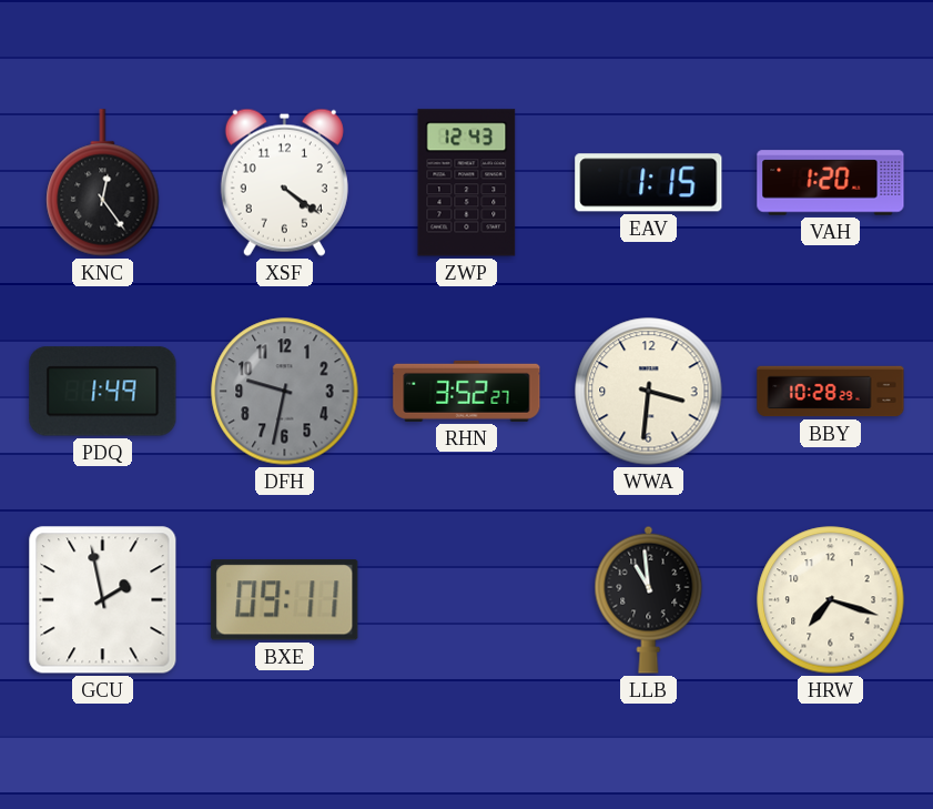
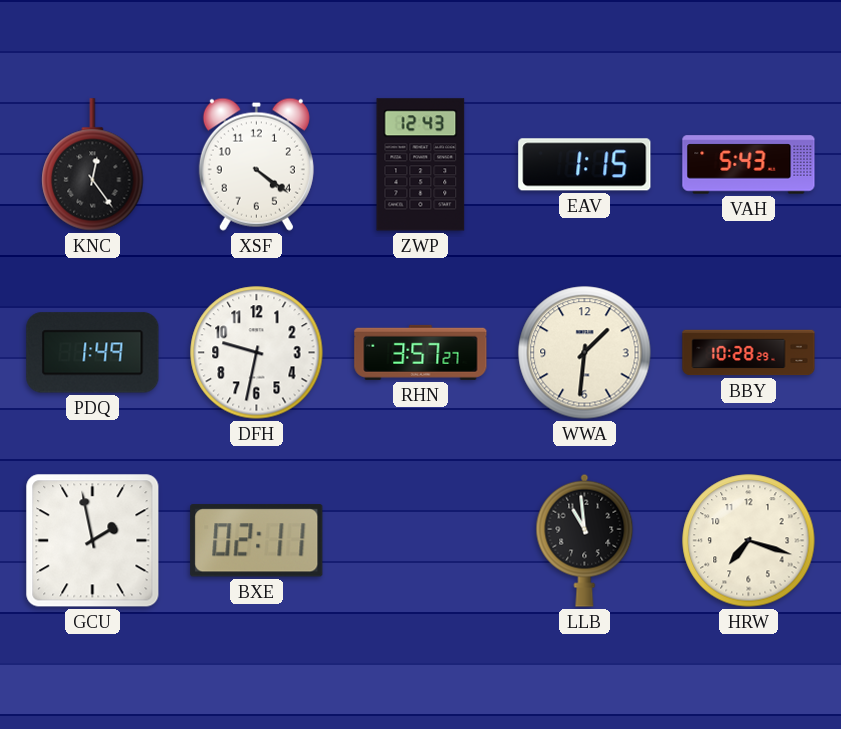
VAH: 1:20 -> 5:43 (749, 165)
DFH dial: grey -> white (257, 353)
RHN: 3:52 -> 3:57 (421, 352)
WWA: 3:31 -> 1:31 (585, 353)
BXE: 09:11 -> 02:11 (257, 541)
